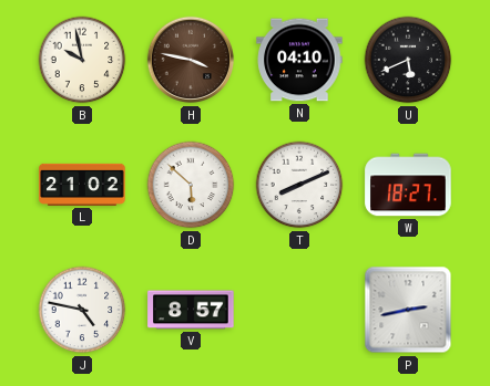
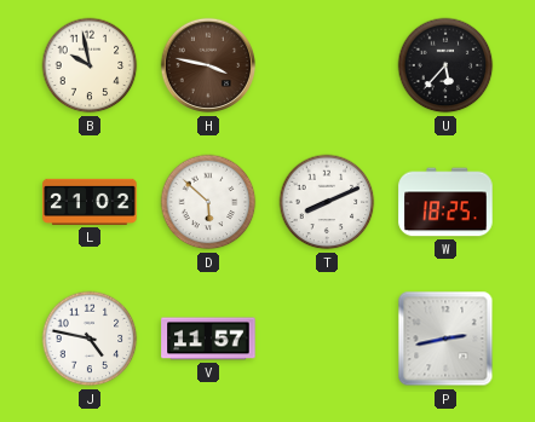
N: 04:10 -> none (299, 60)
U: 5:41 -> 5:37 (445, 65)
W: 18:27 -> 18:25 (445, 202)
V: 8:57 -> 11:57 (208, 339)
